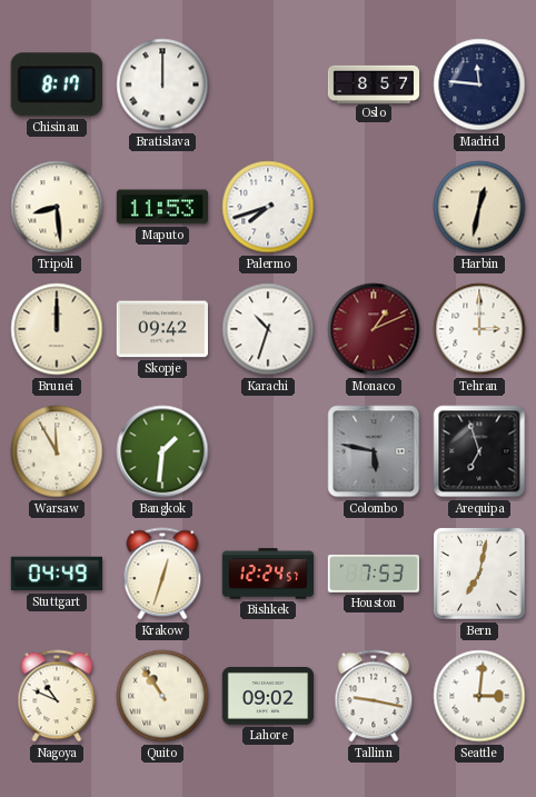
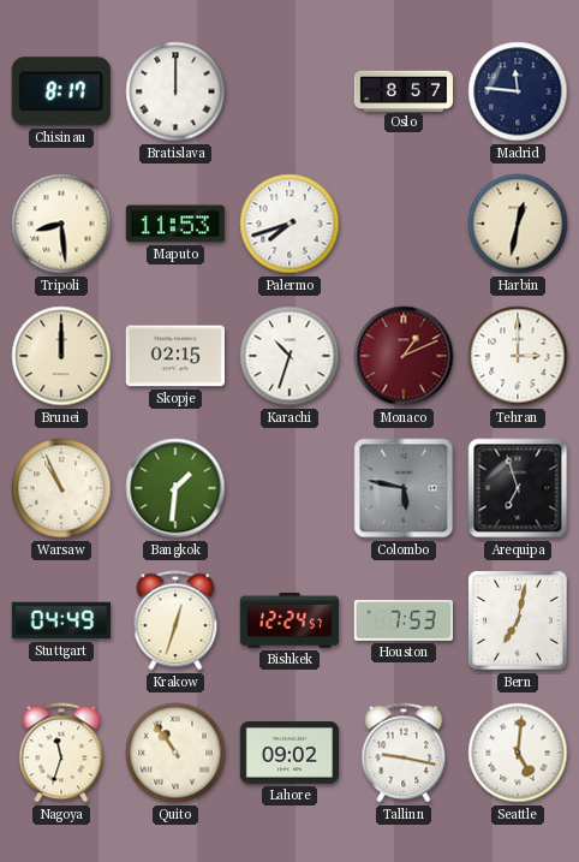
Skopje: 09:42 -> 02:15 (174, 356)
Warsaw: 11:55 -> 10:56 (61, 488)
Nagoya: 10:49 -> 11:33 (61, 753)
Seattle: 3:01 -> 5:01 (518, 753)
